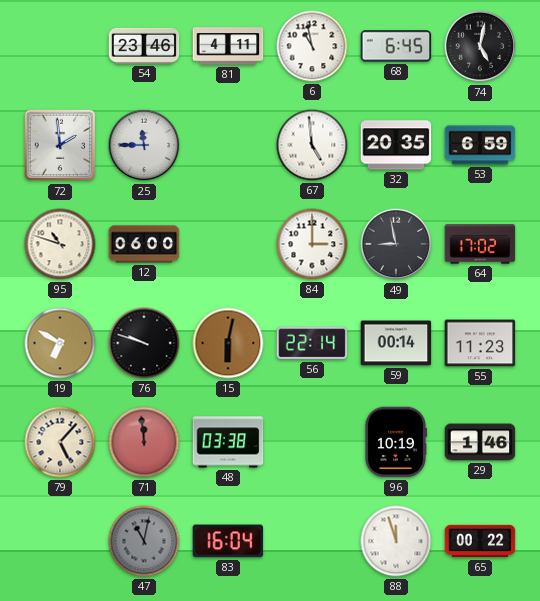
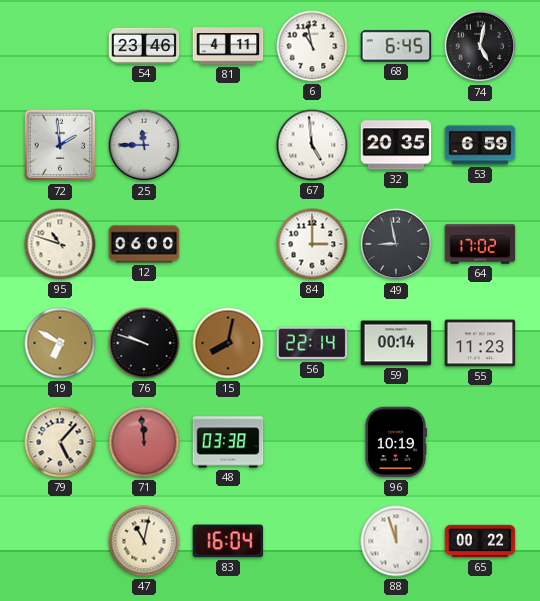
15: 6:02 -> 8:02 (228, 343)
29: 1:46 -> none (480, 442)
47 dial: grey -> cream (144, 541)
